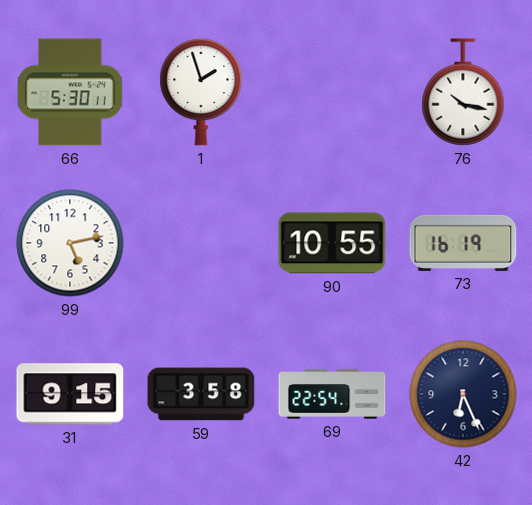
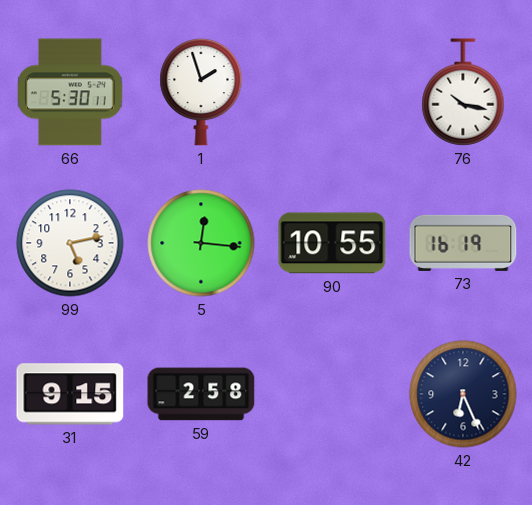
5: none -> 12:16 (201, 243)
59: 3:58 -> 2:58 (201, 394)
69: 22:54 -> none (332, 394)
